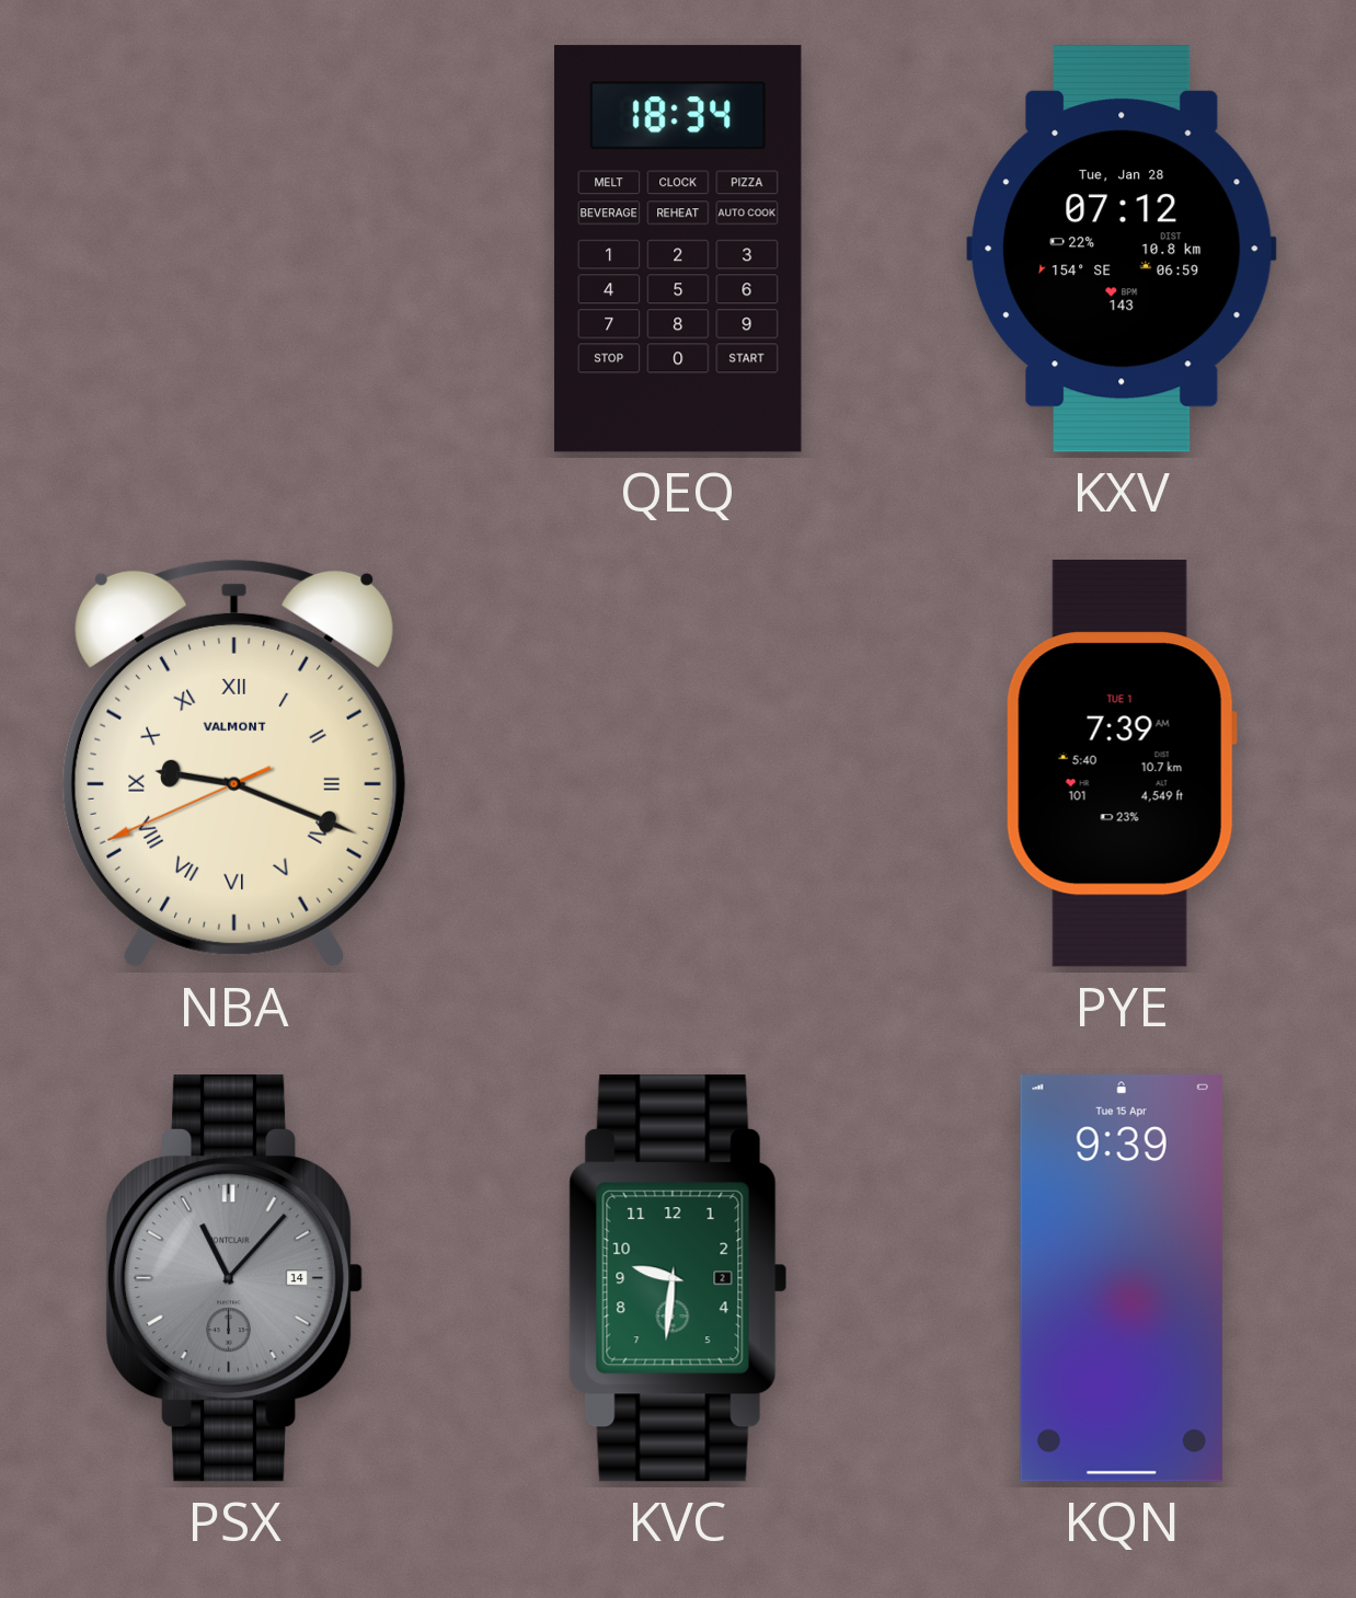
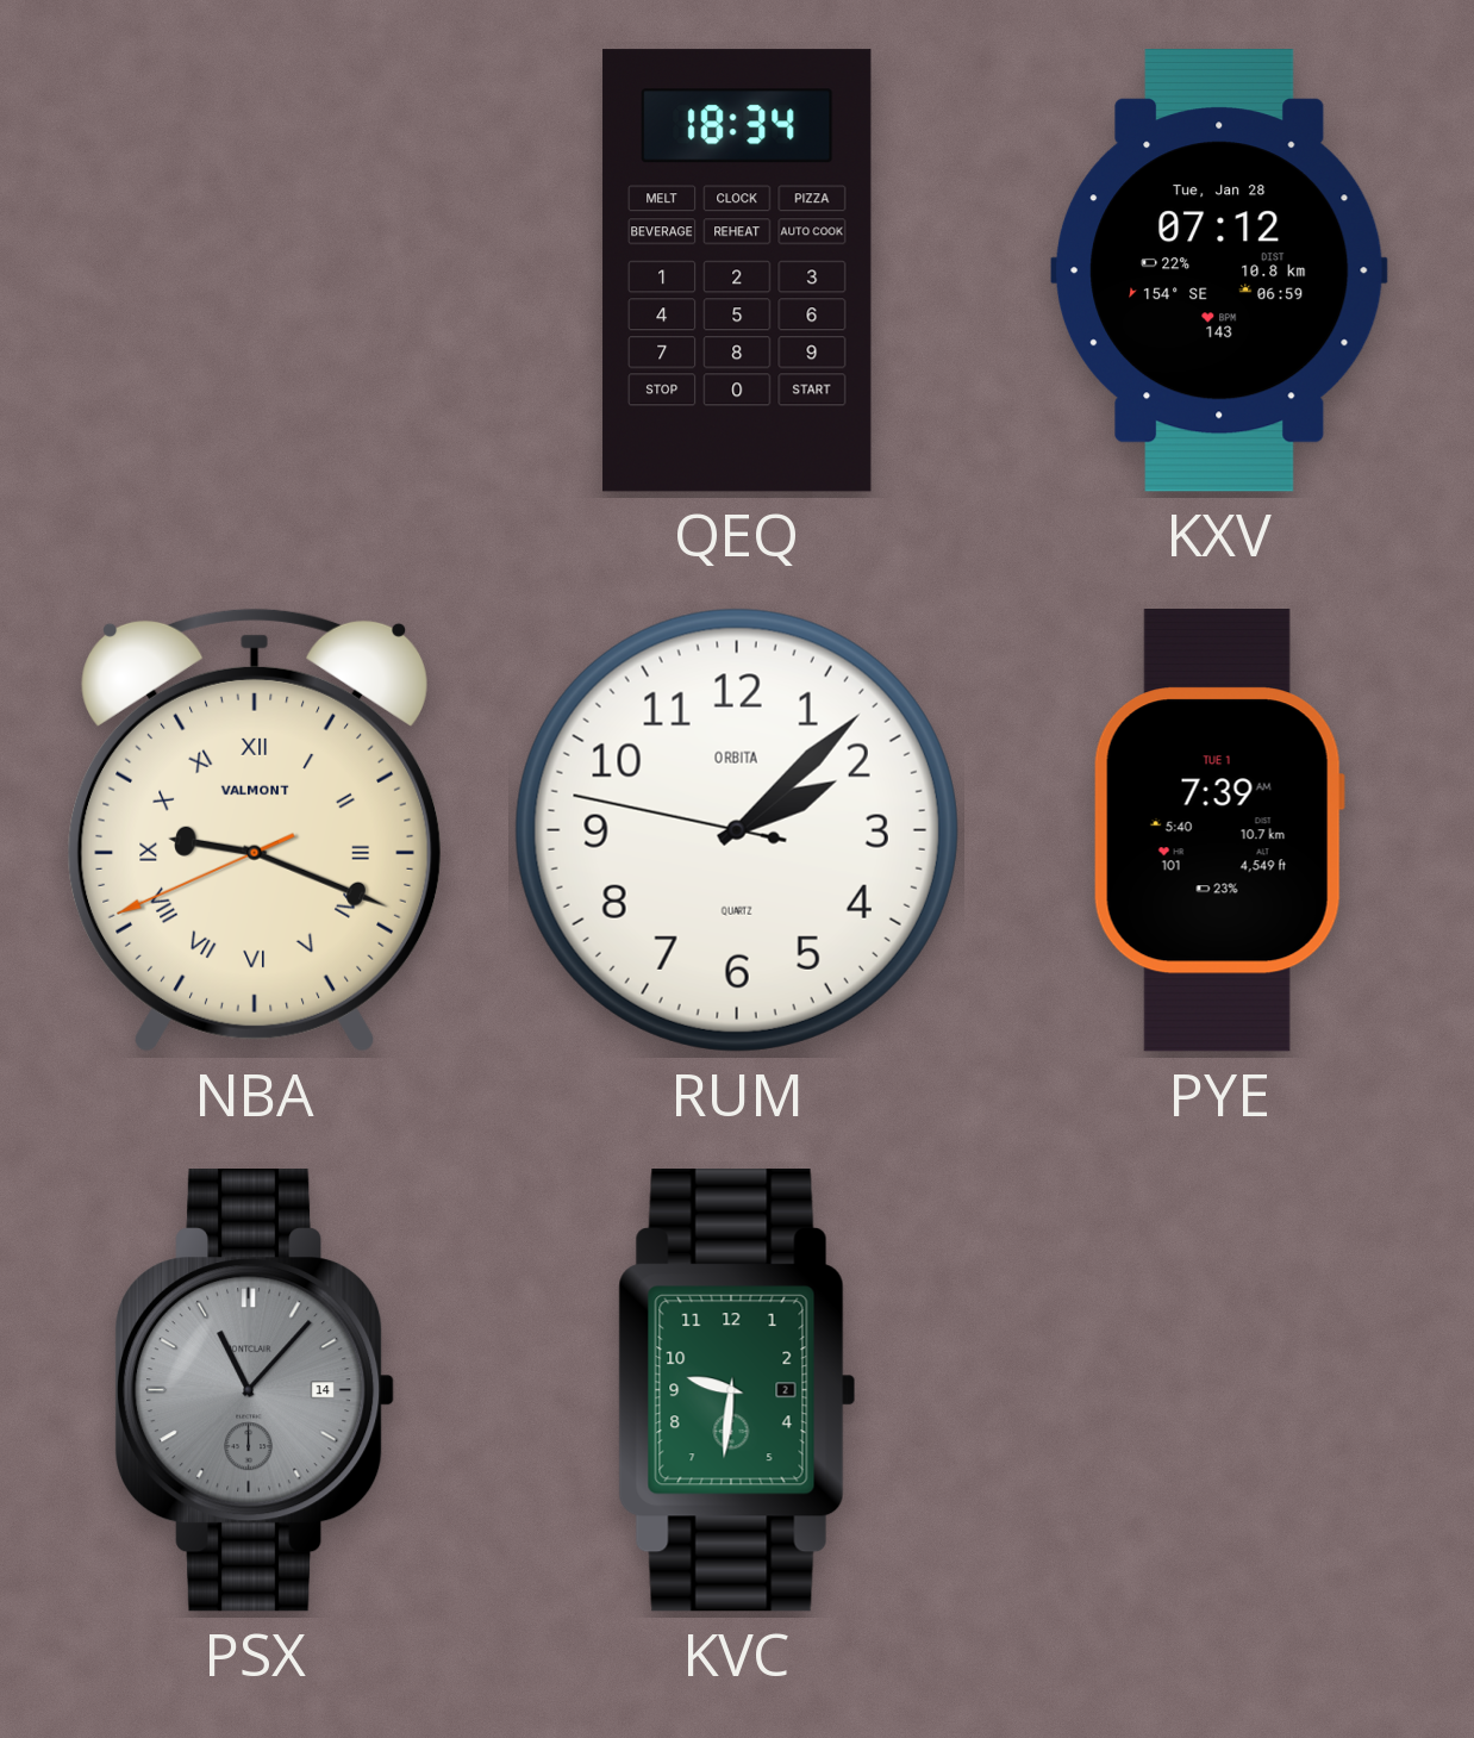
RUM: none -> 2:07 (737, 830)
KQN: 9:39 -> none (1122, 1278)
